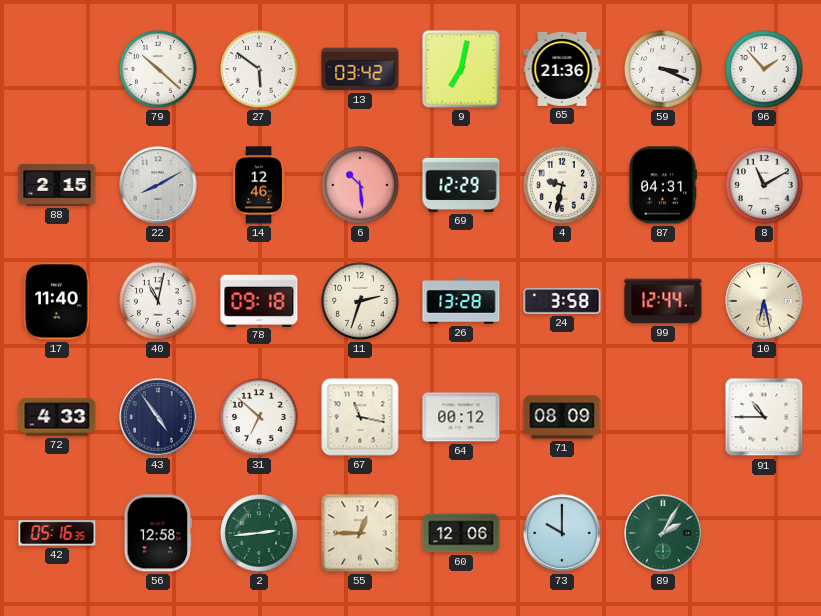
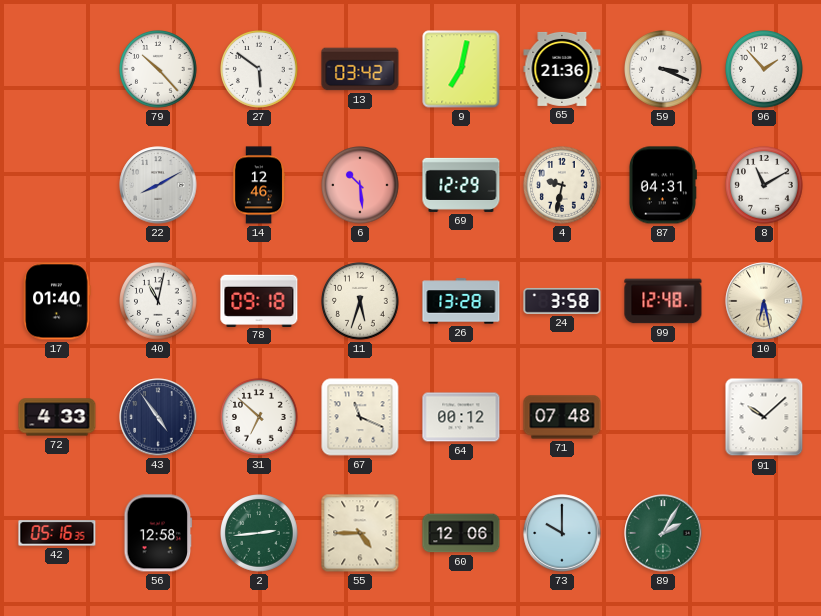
79: 10:22 -> 10:23 (159, 70)
88: 2:15 -> none (57, 185)
17: 11:40 -> 01:40 (57, 301)
11: 2:33 -> 5:33 (361, 302)
99: 12:44 -> 12:48 (663, 301)
67: 11:17 -> 11:19 (360, 417)
71: 08:09 -> 07:48 (562, 417)
91: 10:45 -> 10:08 (764, 417)
55: 12:45 -> 4:45 (360, 533)
